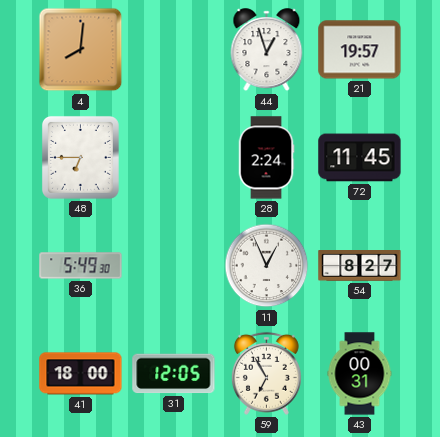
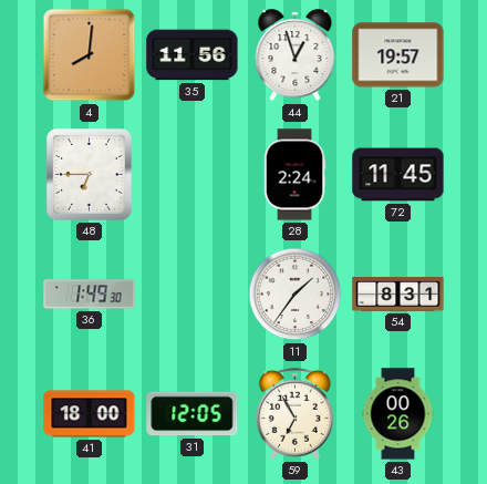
35: none -> 11:56 (193, 55)
36: 5:49 -> 1:49 (90, 295)
11: 12:56 -> 1:36 (296, 295)
54: 8:27 -> 8:31 (398, 295)
43: 00:31 -> 00:26 (398, 414)
